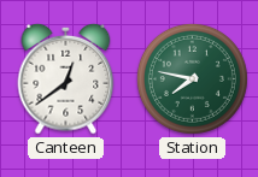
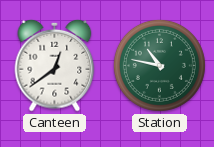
Station: 7:47 -> 10:47 (159, 65)
